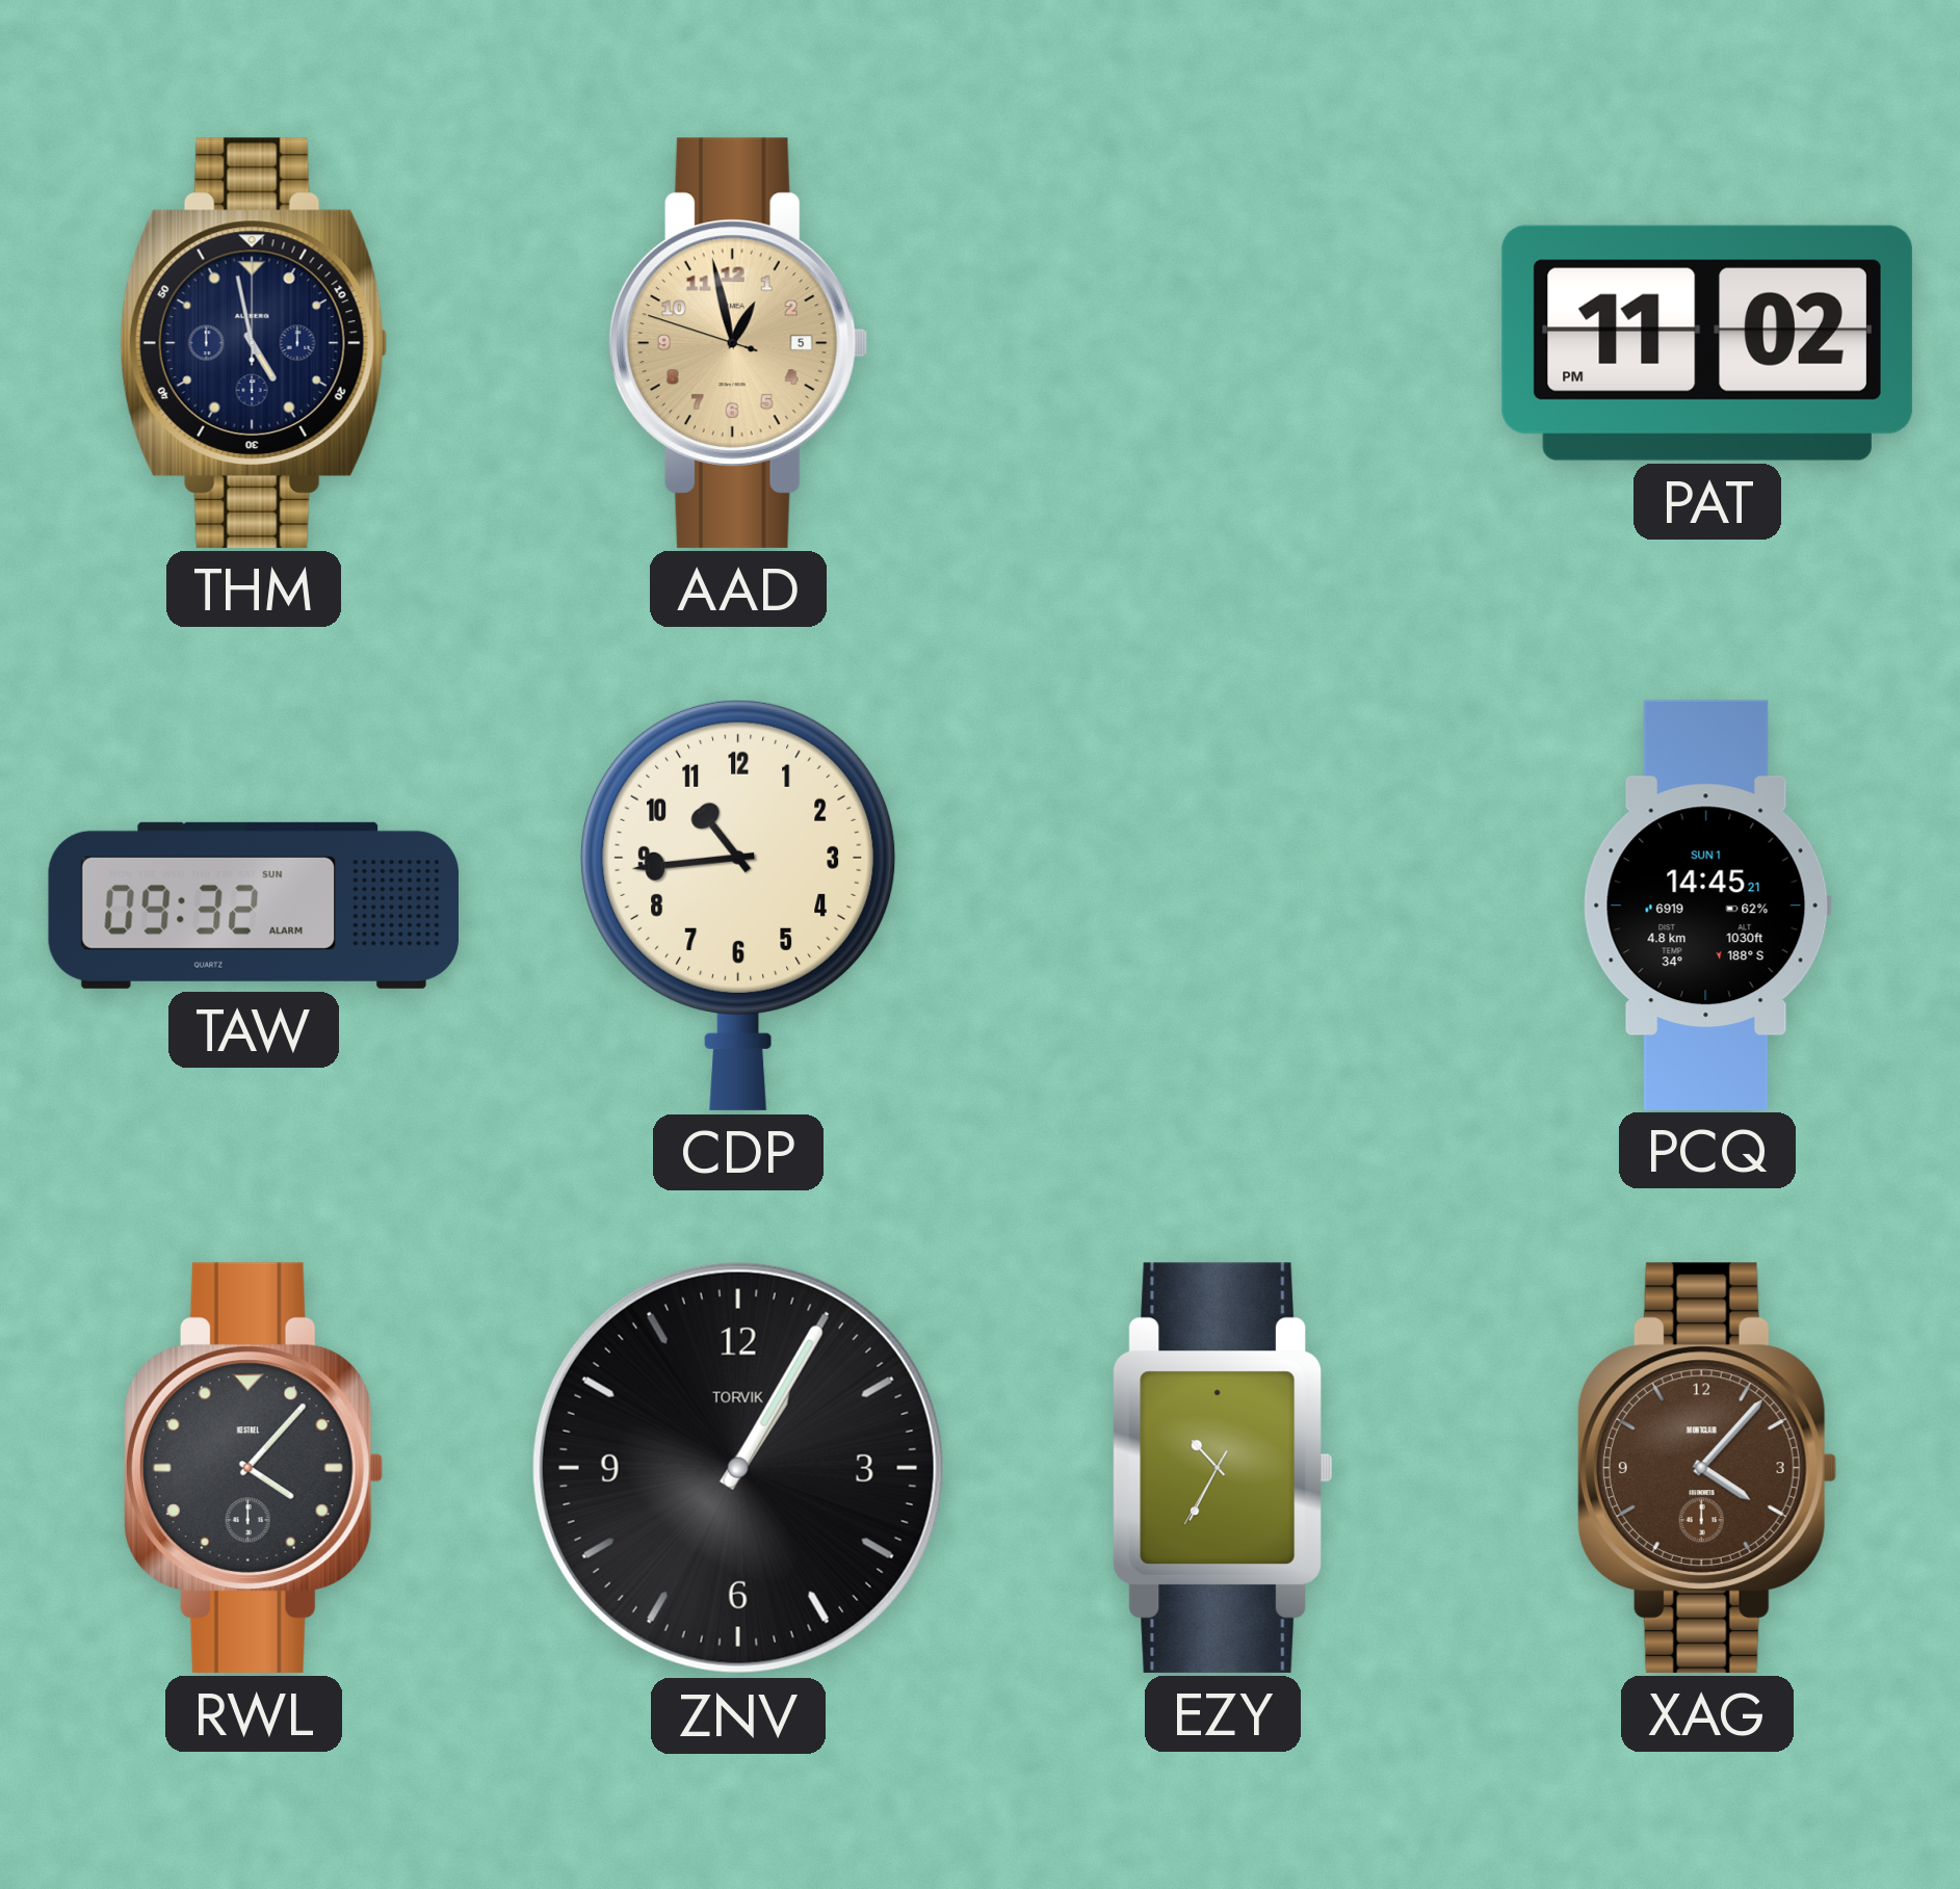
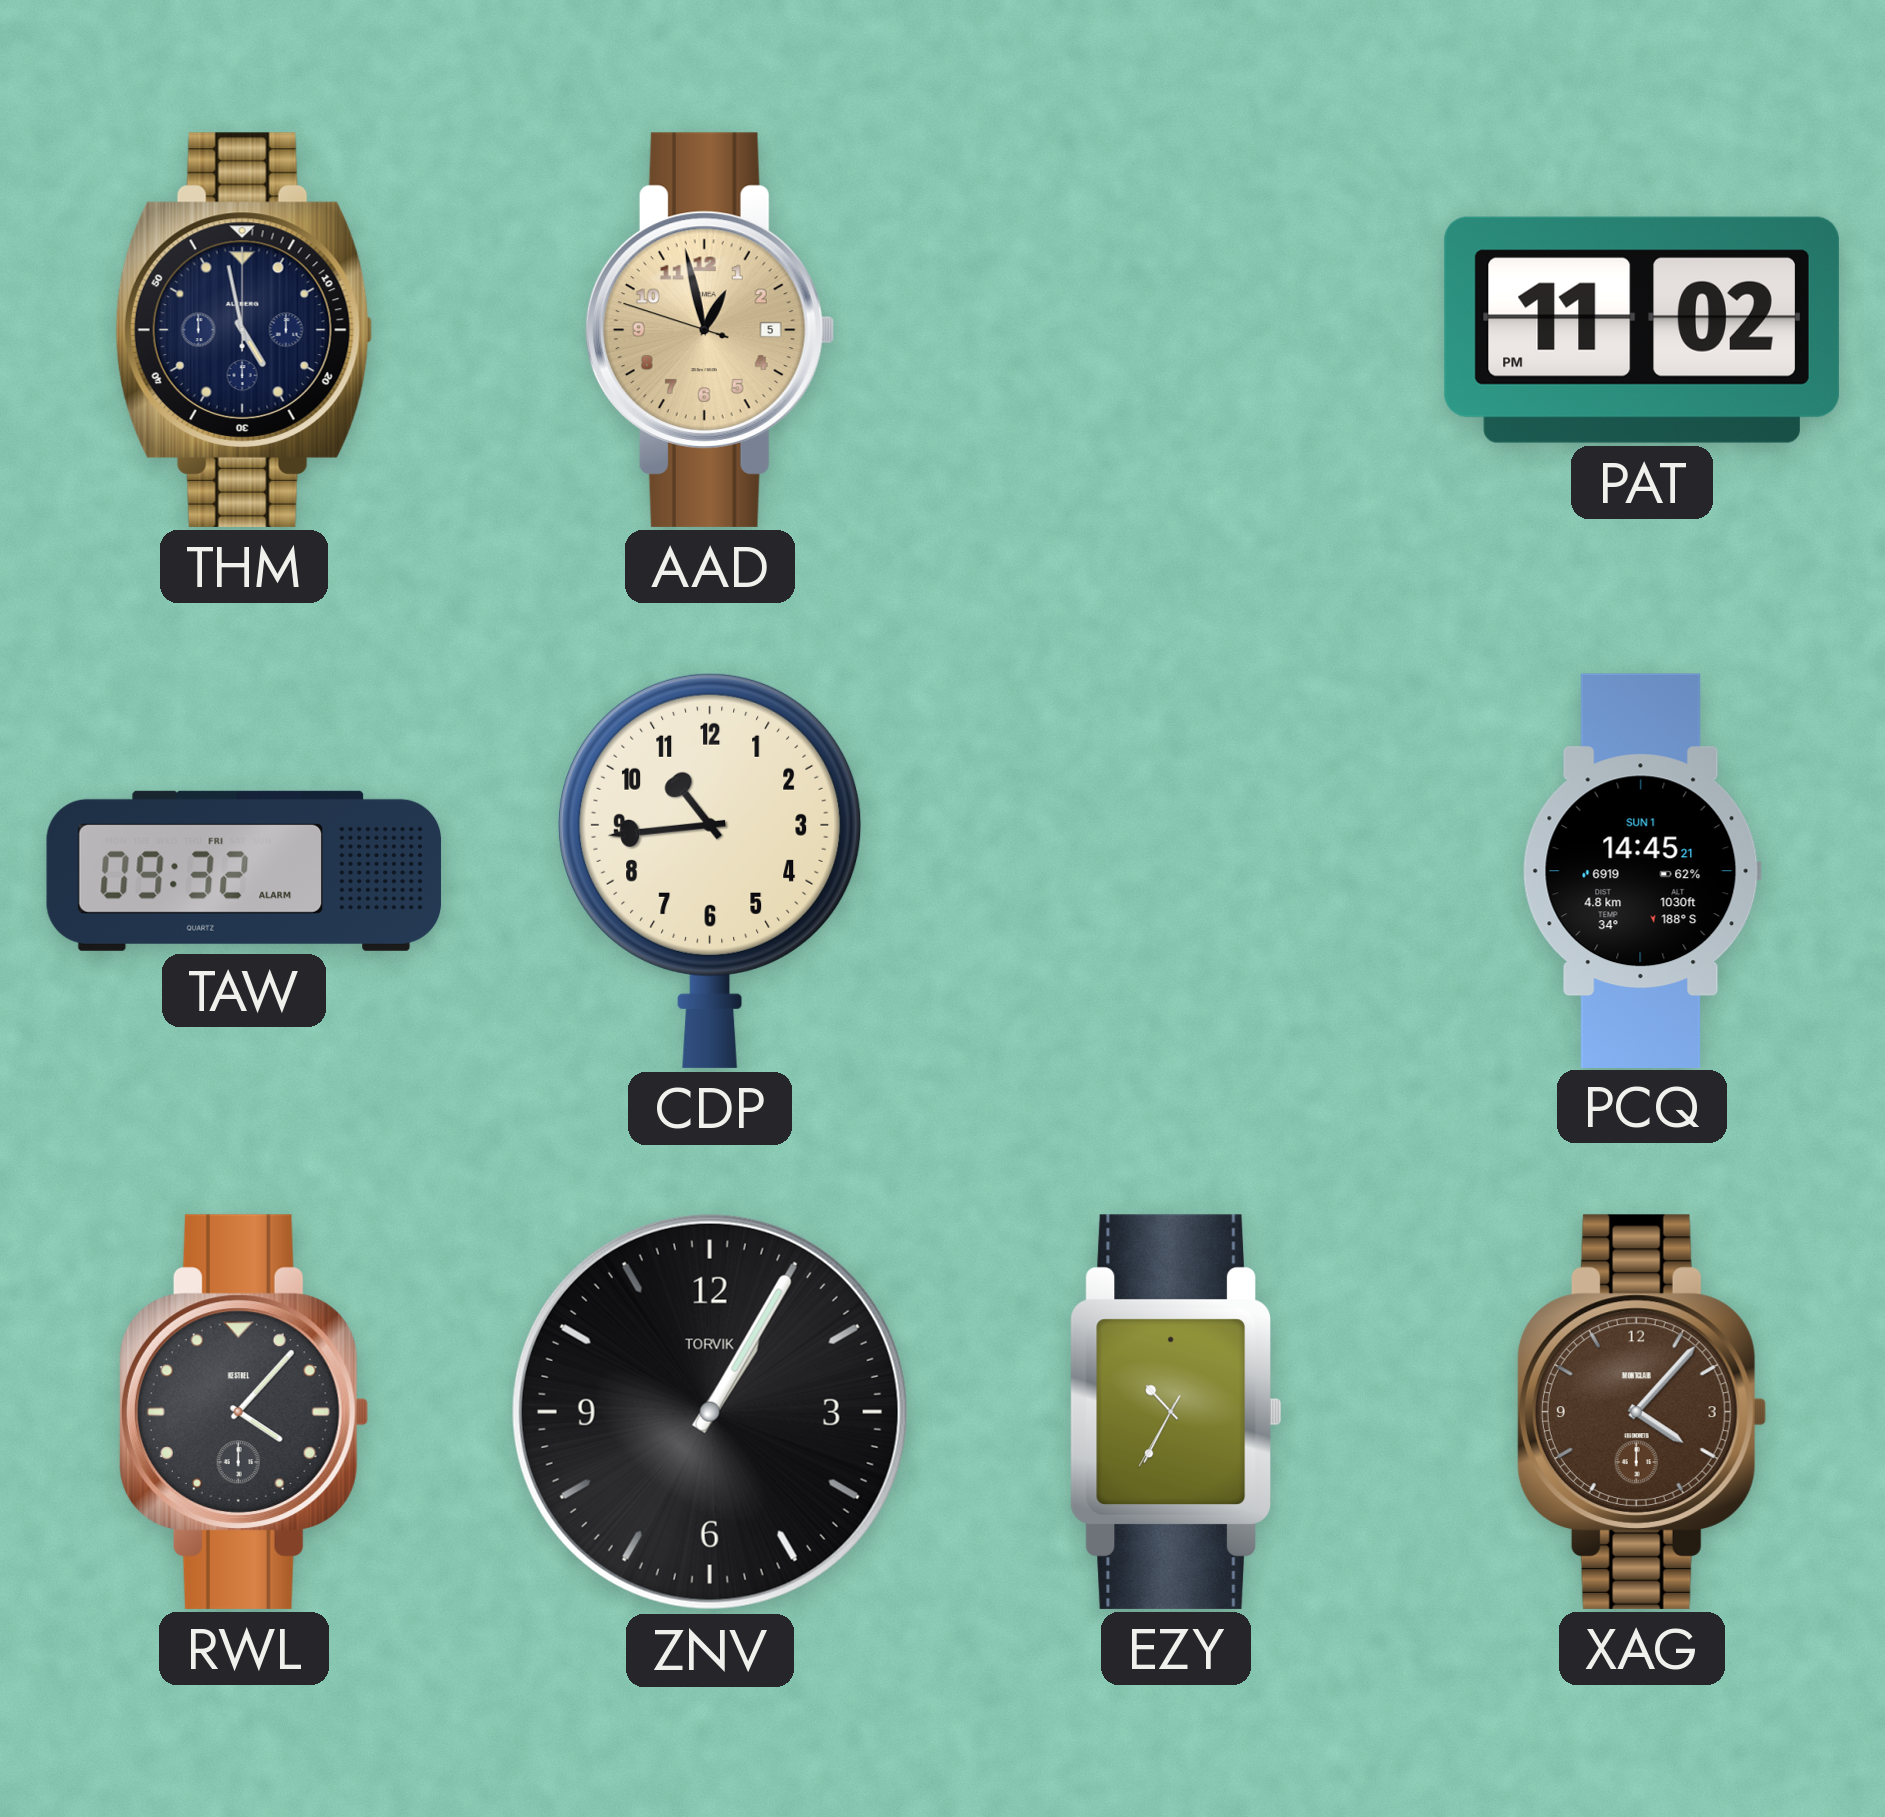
TAW date: SUN -> FRI (244, 871)
